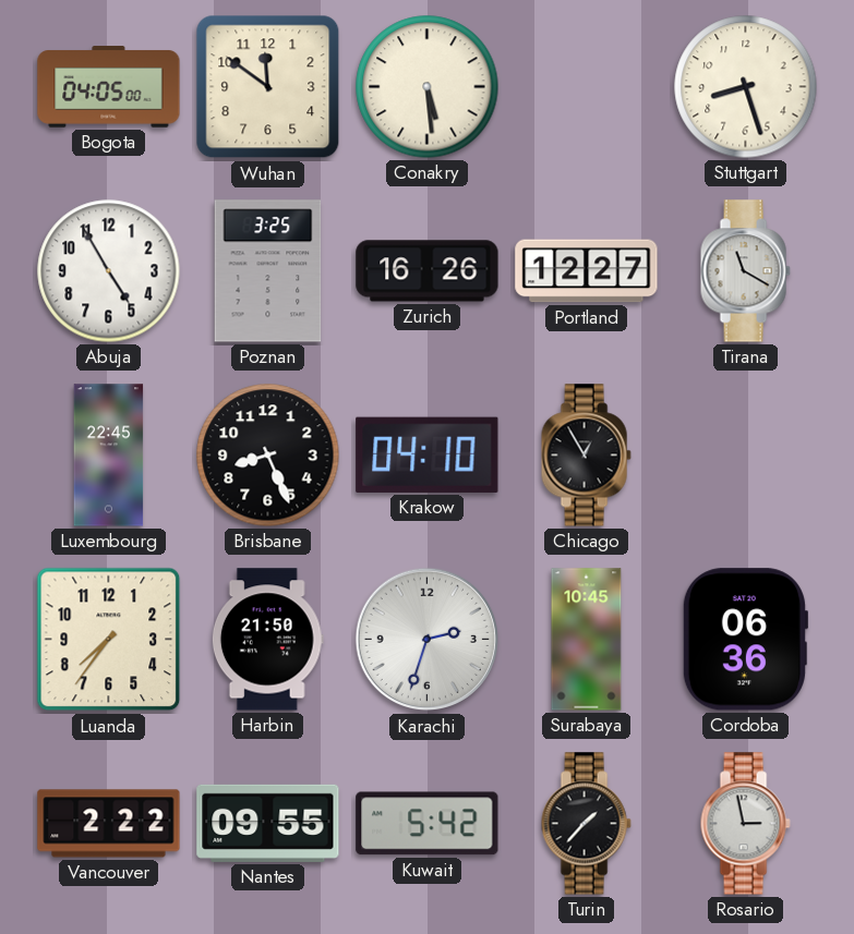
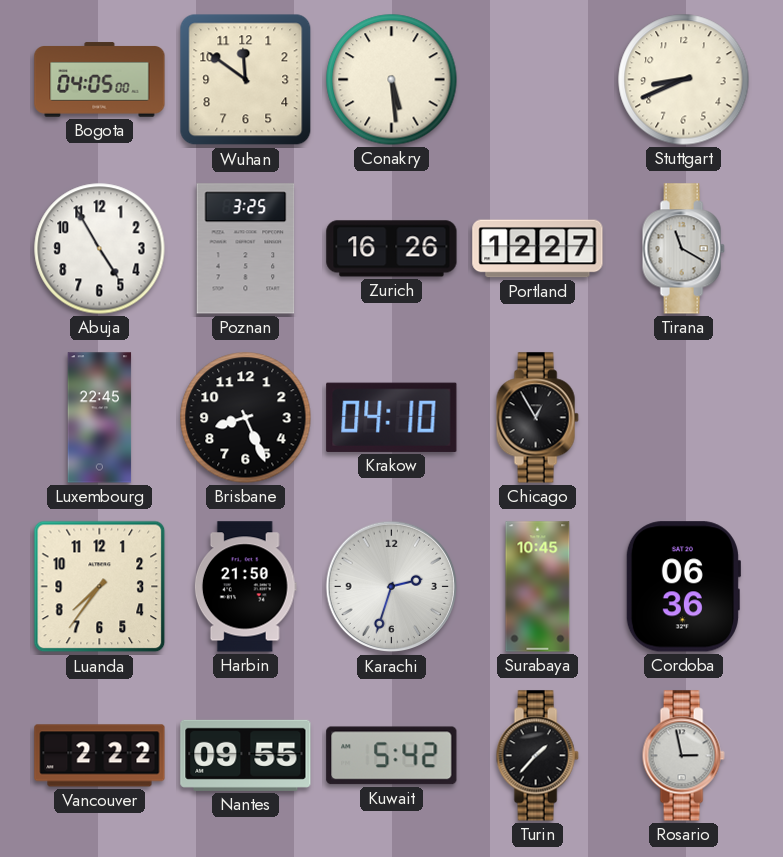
Stuttgart: 8:27 -> 8:41 (684, 80)
